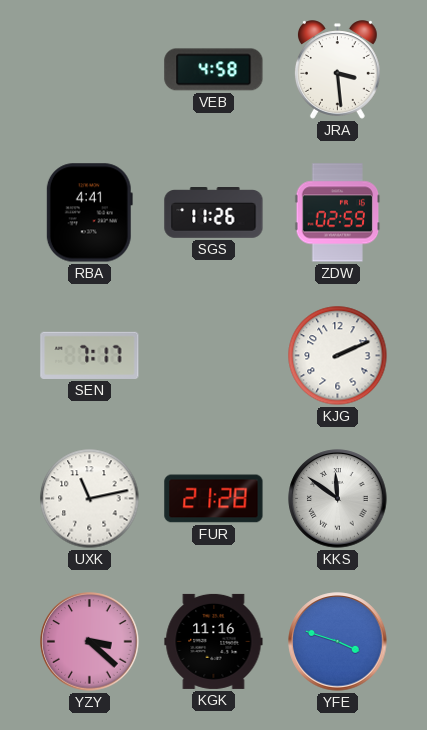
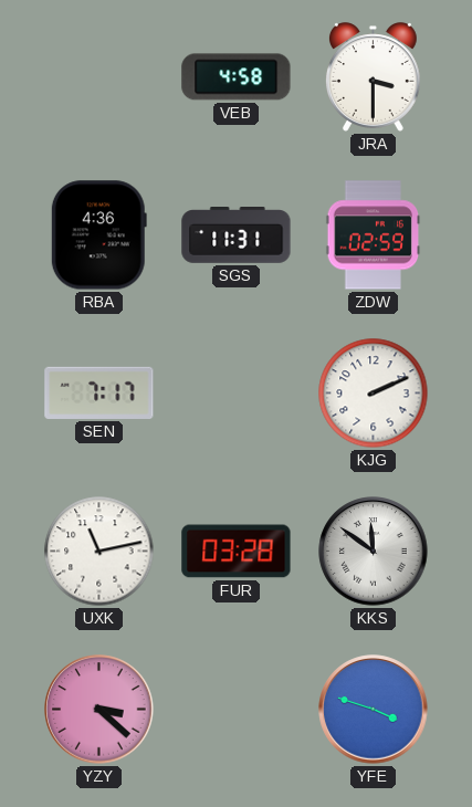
JRA: 3:29 -> 3:30 (373, 77)
RBA: 4:41 -> 4:36 (98, 235)
SGS: 11:26 -> 11:31 (237, 235)
FUR: 21:28 -> 03:28 (237, 552)
KGK: 11:16 -> none (214, 641)
